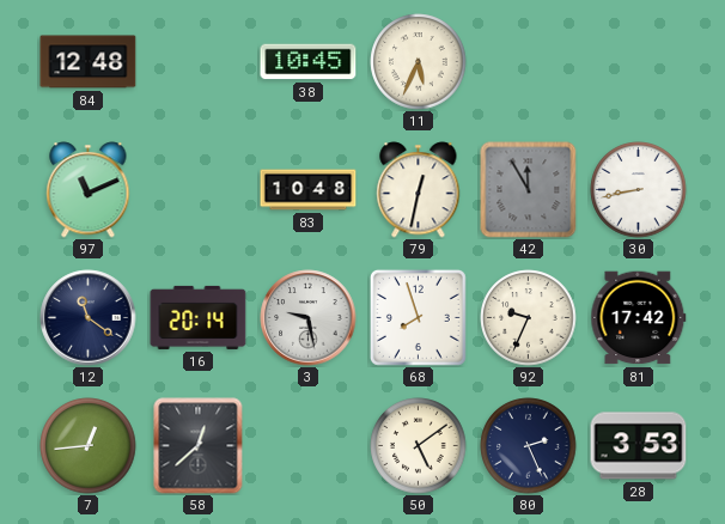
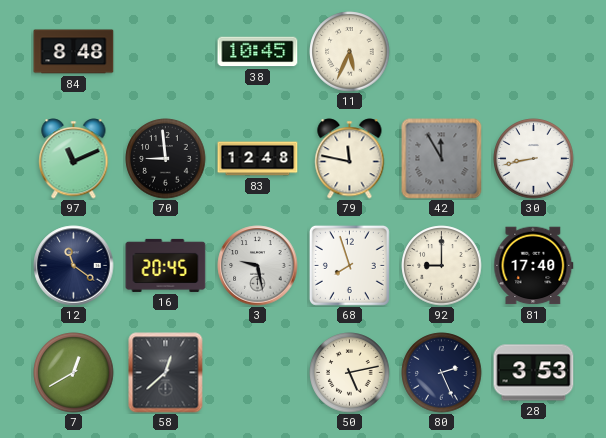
84: 12:48 -> 8:48 (74, 52)
70: none -> 8:59 (166, 159)
83: 10:48 -> 12:48 (258, 159)
79: 12:32 -> 11:47 (350, 159)
16: 20:14 -> 20:45 (166, 265)
92: 9:34 -> 9:00 (442, 266)
81: 17:42 -> 17:40 (534, 266)
7: 12:44 -> 12:40 (74, 373)
50: 5:09 -> 5:13 (350, 373)
